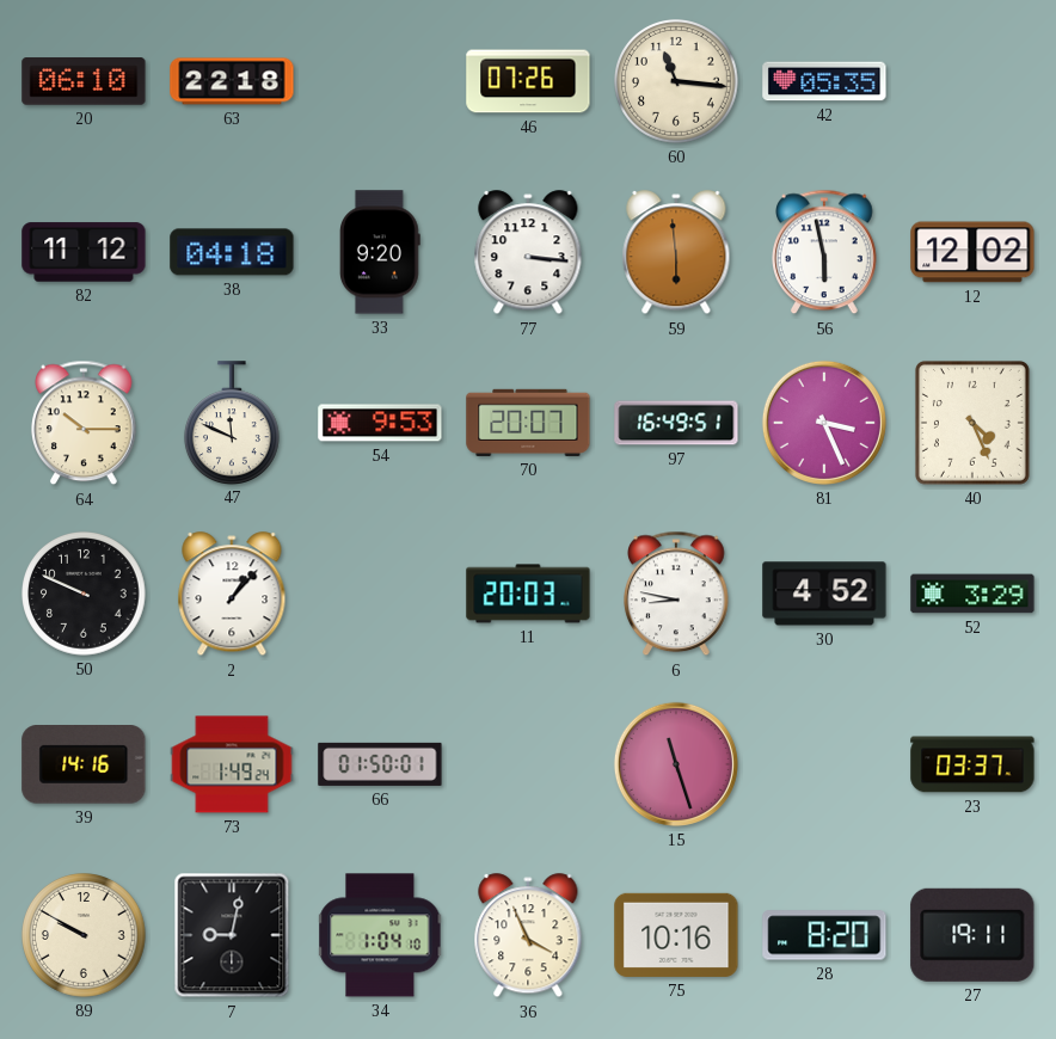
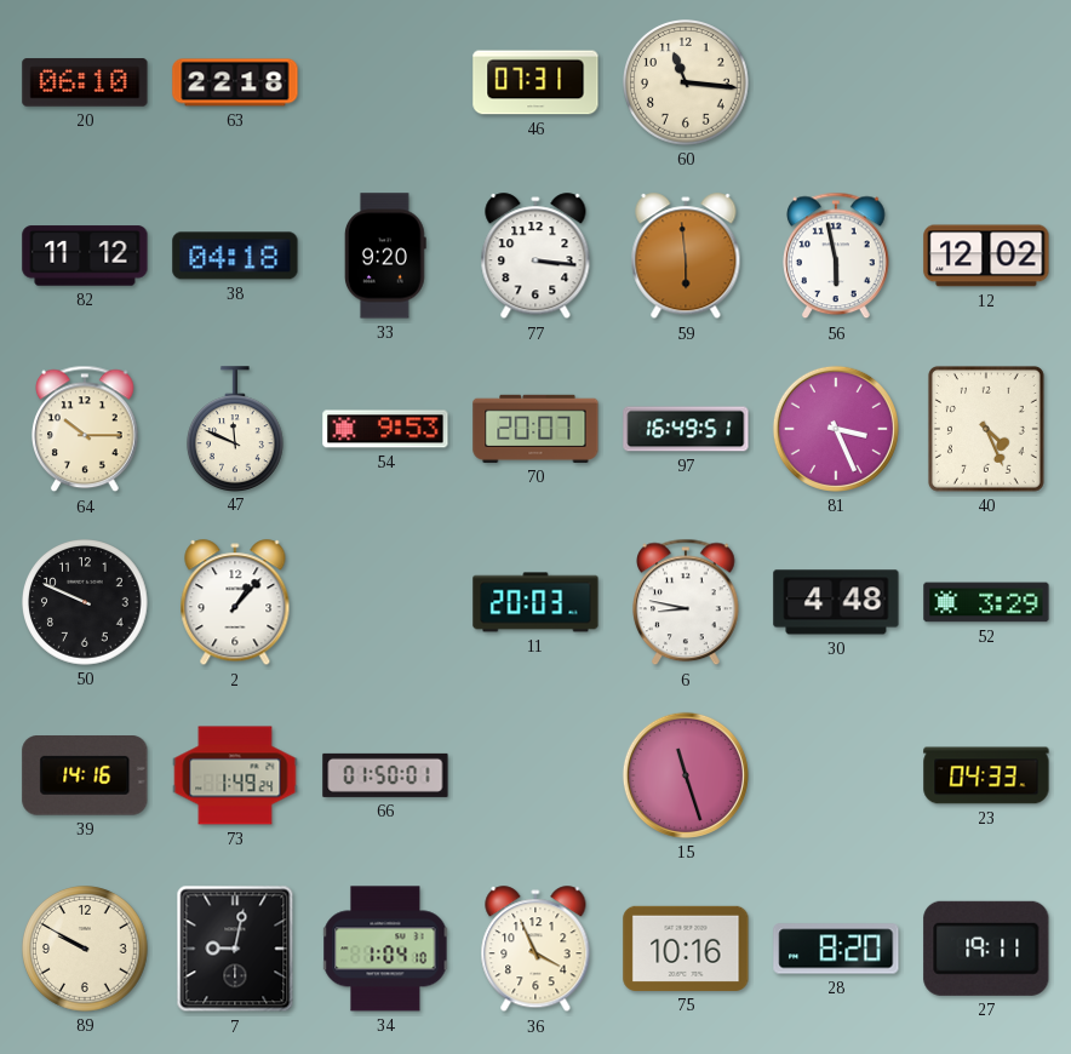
46: 07:26 -> 07:31 (535, 82)
42: 05:35 -> none (824, 81)
30: 4:52 -> 4:48 (836, 602)
23: 03:37 -> 04:33 (986, 775)
